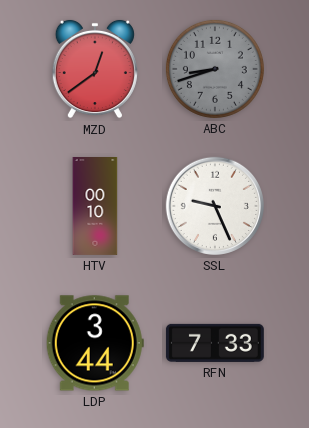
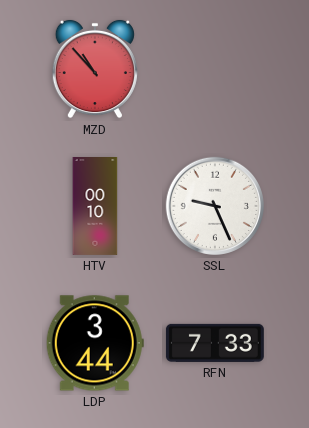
MZD: 12:39 -> 10:53 (95, 69)
ABC: 8:42 -> none (215, 69)
